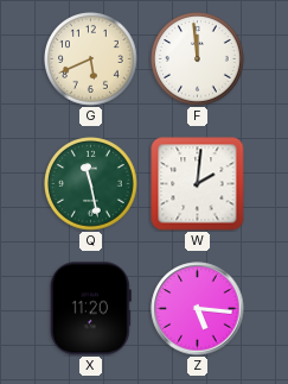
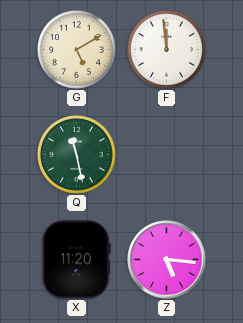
G: 5:41 -> 5:10 (77, 50)
W: 2:01 -> none (198, 184)
